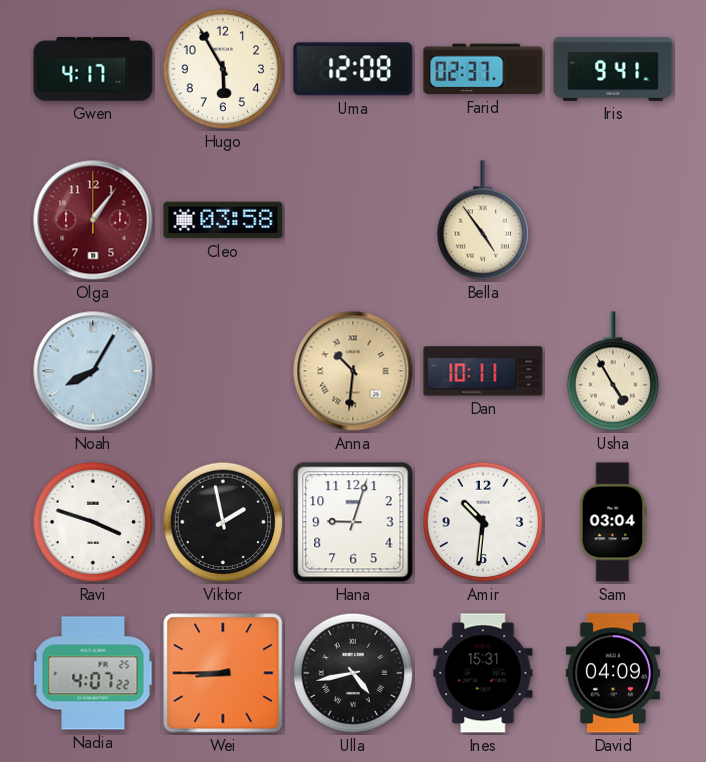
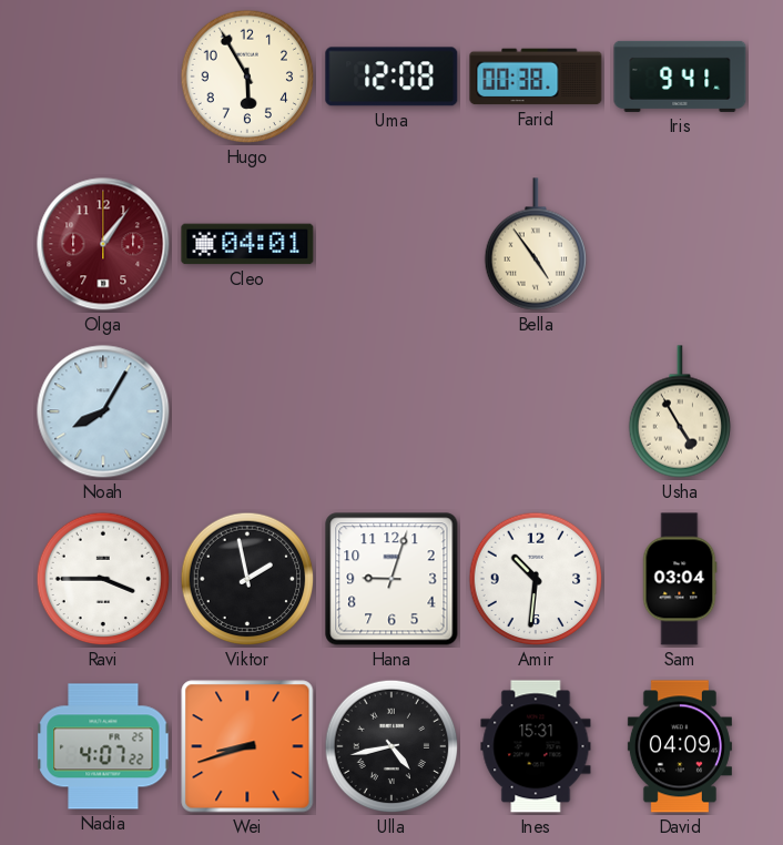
Gwen: 4:17 -> none (93, 69)
Farid: 02:37 -> 00:38 (536, 77)
Cleo: 03:58 -> 04:01 (247, 244)
Anna: 10:31 -> none (353, 371)
Dan: 10:11 -> none (483, 371)
Ravi: 3:48 -> 3:45 (103, 579)
Wei: 8:45 -> 8:42 (247, 746)
